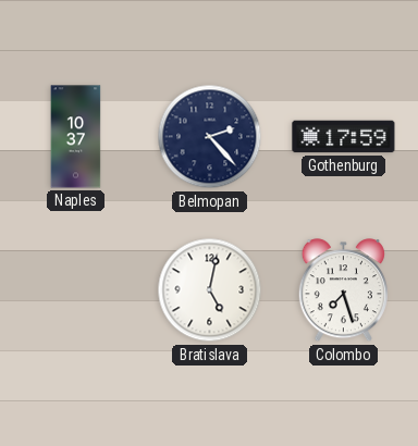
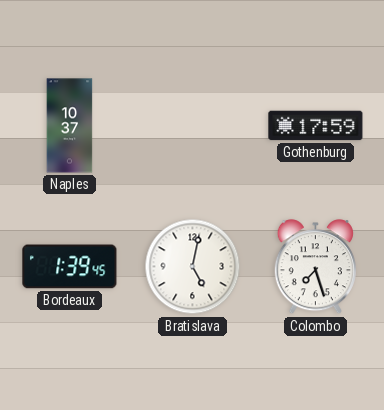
Belmopan: 2:23 -> none (210, 137)
Bordeaux: none -> 1:39 (70, 267)
